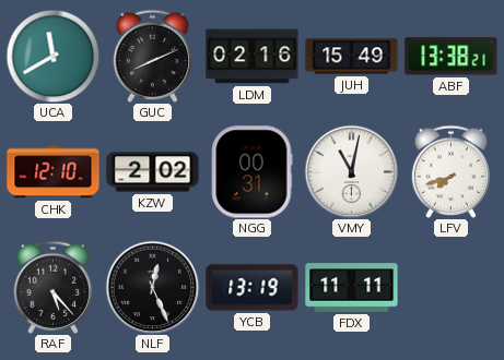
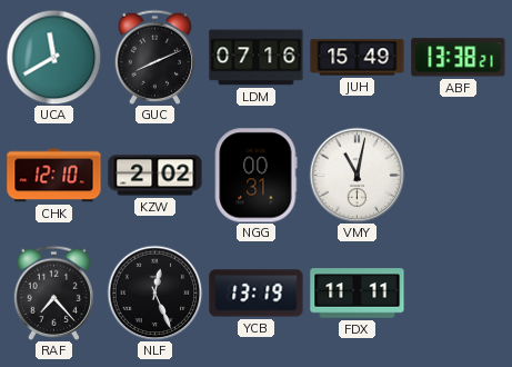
LDM: 02:16 -> 07:16 (257, 58)
LFV: 7:42 -> none (452, 171)
RAF: 5:23 -> 7:23 (54, 292)
